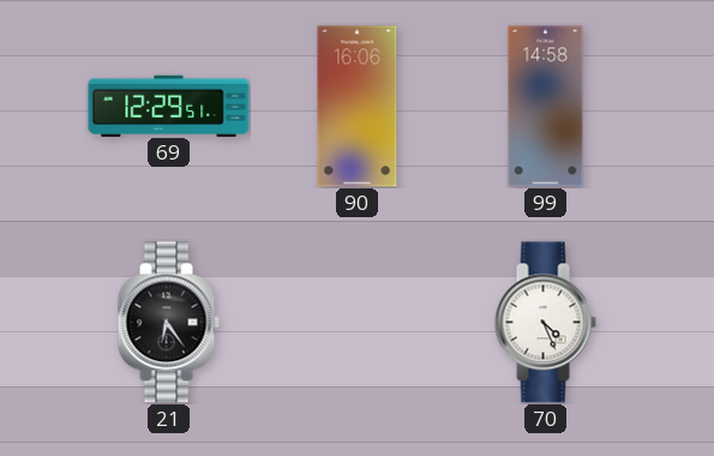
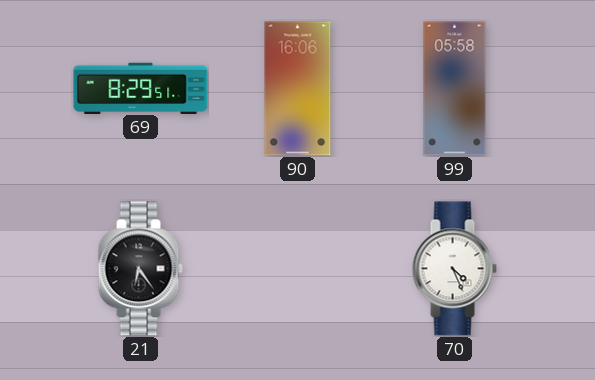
69: 12:29 -> 8:29 (141, 88)
99: 14:58 -> 05:58 (455, 89)
